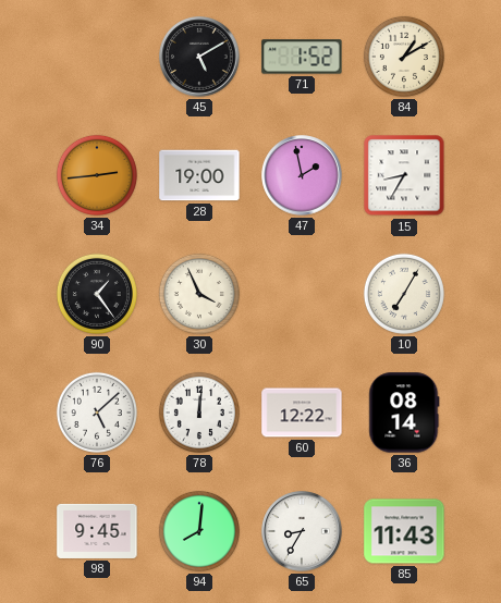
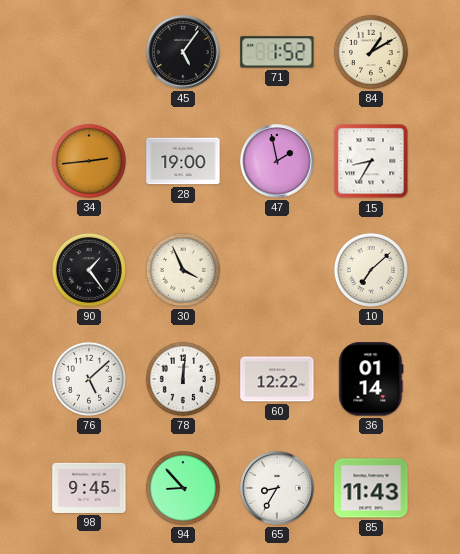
45: 5:10 -> 5:06 (183, 52)
10: 7:05 -> 7:08 (371, 270)
36: 08:14 -> 01:14 (371, 379)
94: 8:01 -> 8:53 (183, 488)
